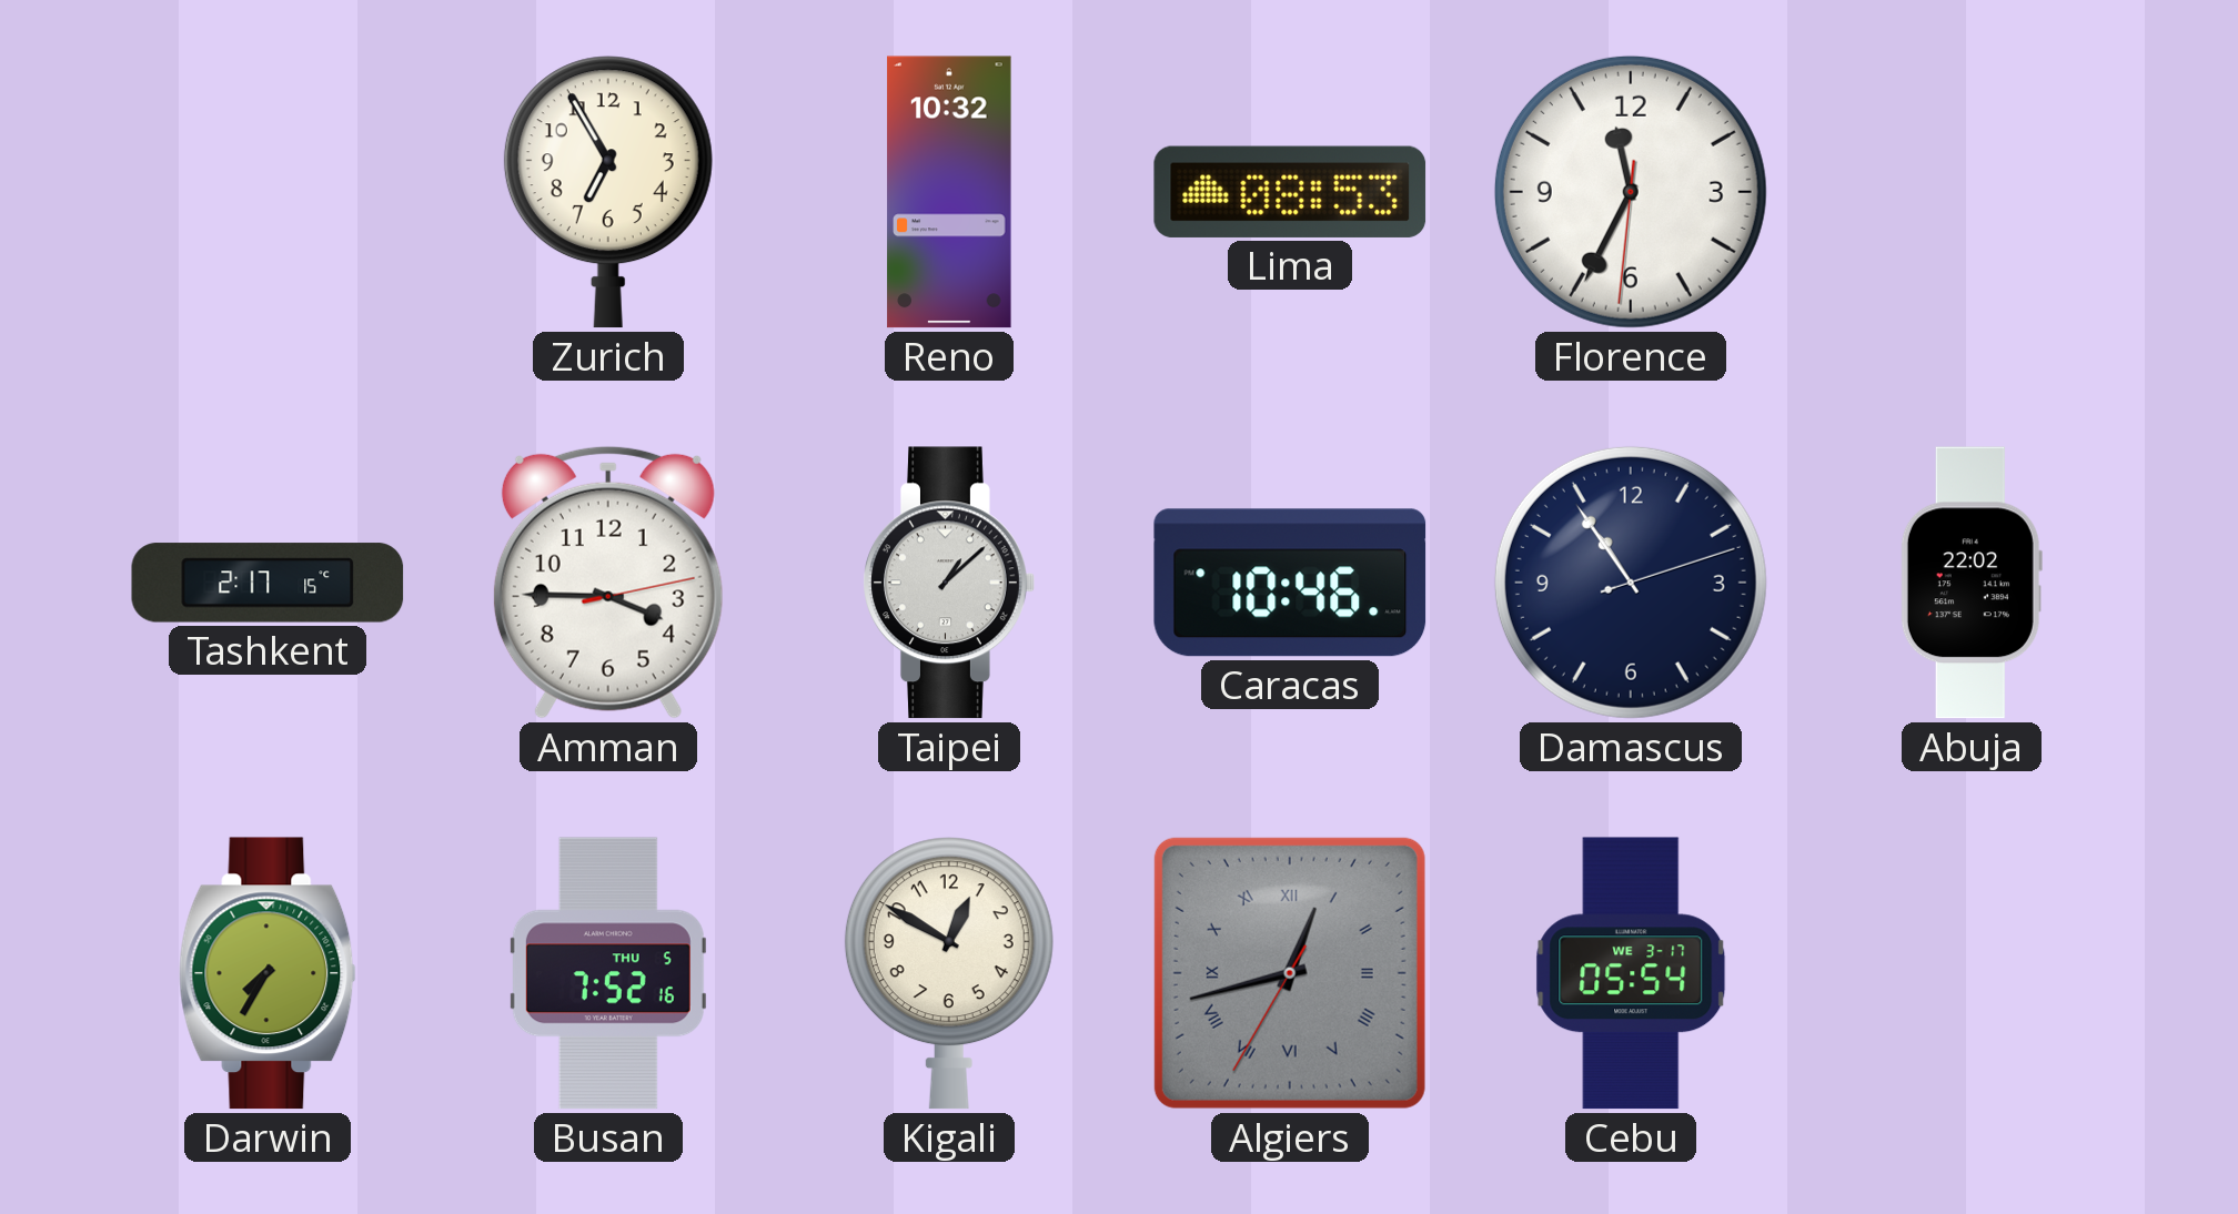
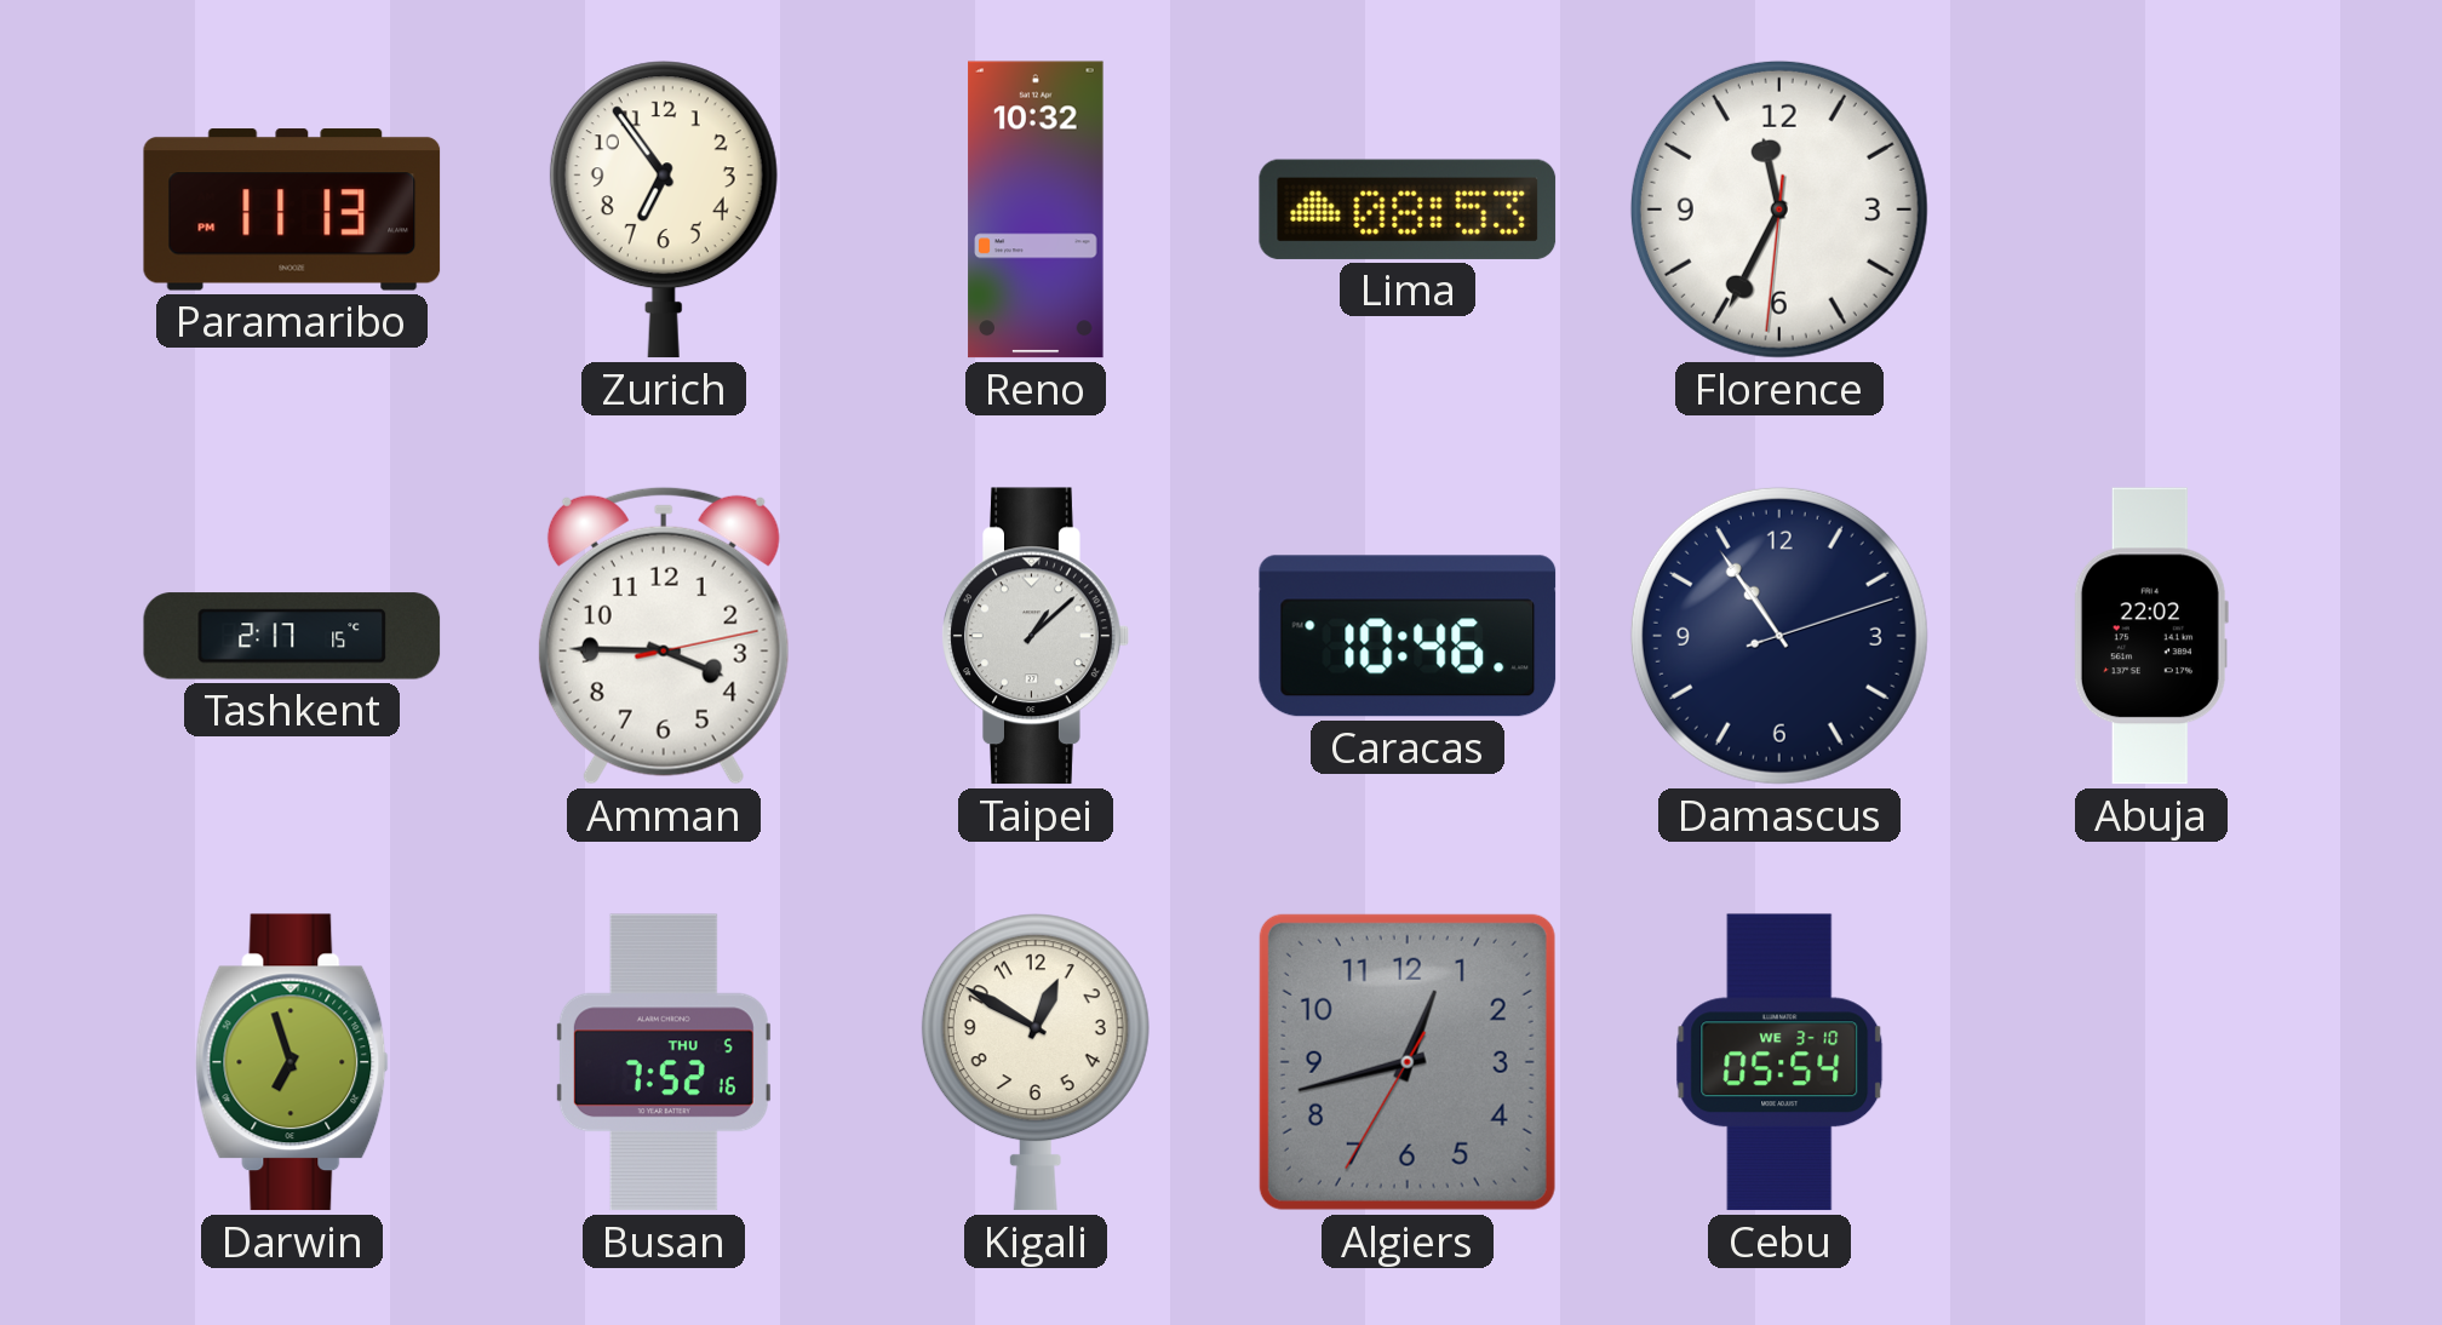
Paramaribo: none -> 11:13 (292, 210)
Zurich: 6:55 -> 6:54 (664, 210)
Darwin: 7:35 -> 6:57 (292, 1062)
Algiers numerals: Roman -> Arabic (1408, 1062)
Cebu date: WE 3-17 -> WE 3-10 (1779, 1062)
